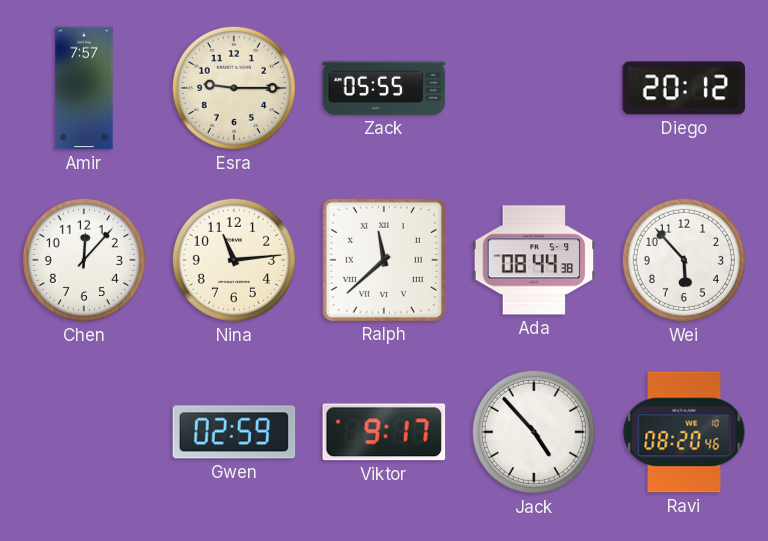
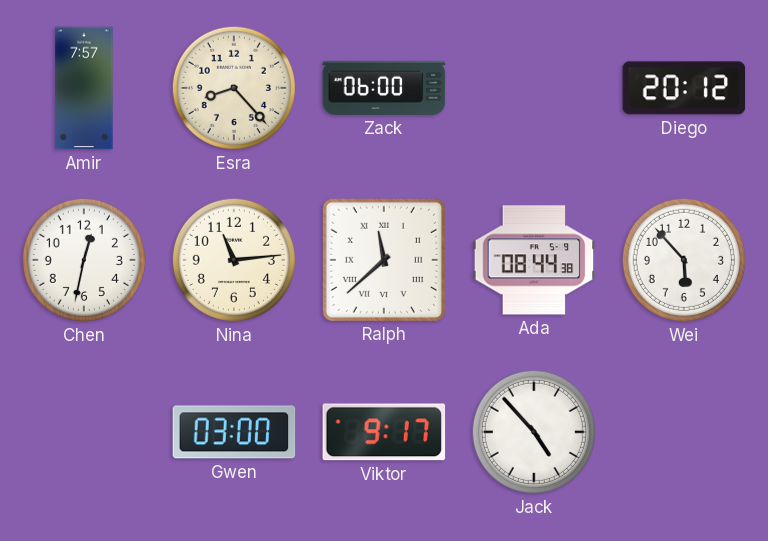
Esra: 9:15 -> 8:23 (234, 88)
Zack: 05:55 -> 06:00 (384, 88)
Chen: 12:07 -> 12:32 (84, 260)
Gwen: 02:59 -> 03:00 (234, 432)
Ravi: 08:20 -> none (684, 432)
